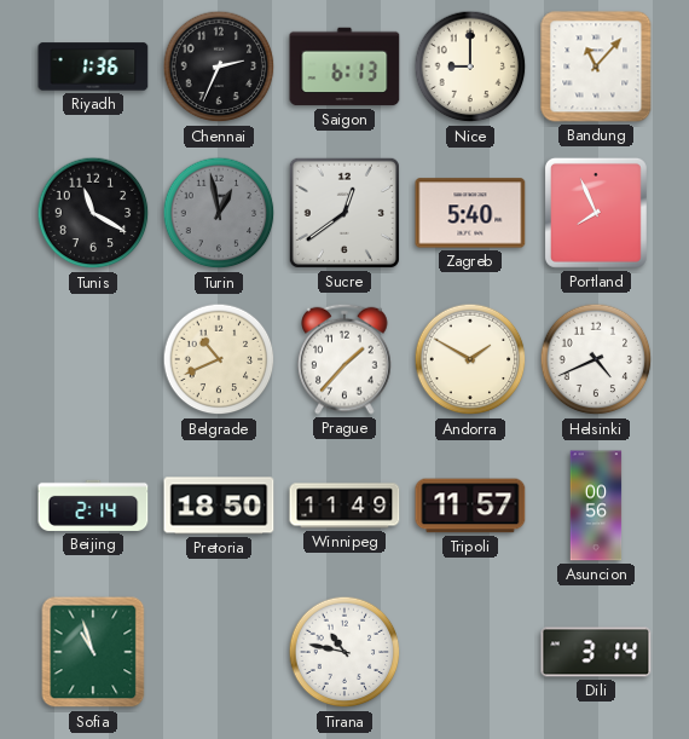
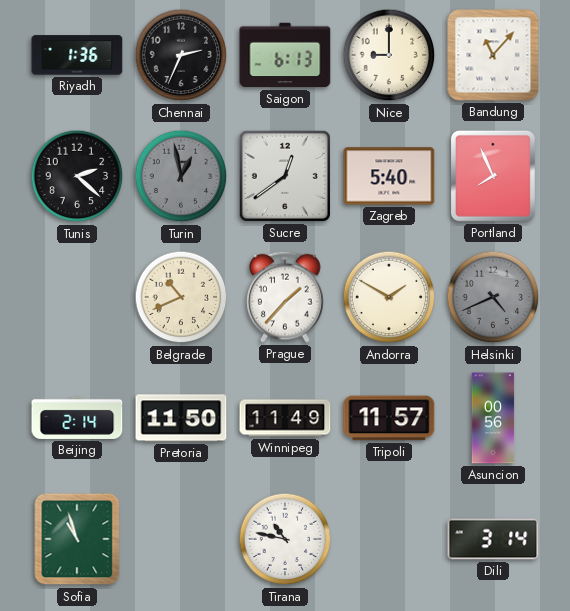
Tunis: 11:20 -> 2:22 (77, 176)
Helsinki dial: white -> grey (493, 297)
Pretoria: 18:50 -> 11:50 (181, 418)
